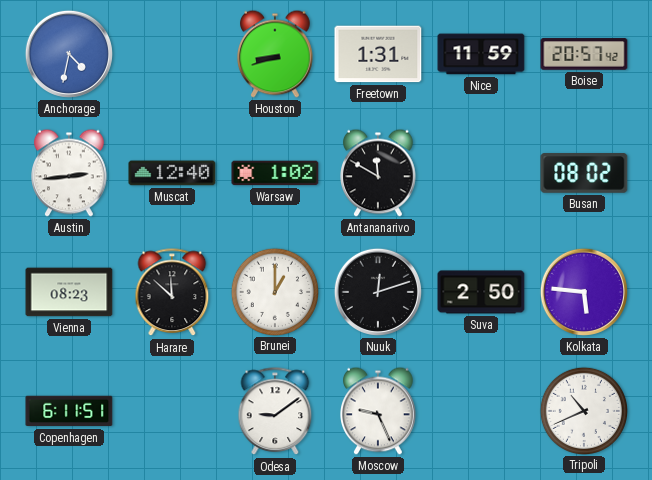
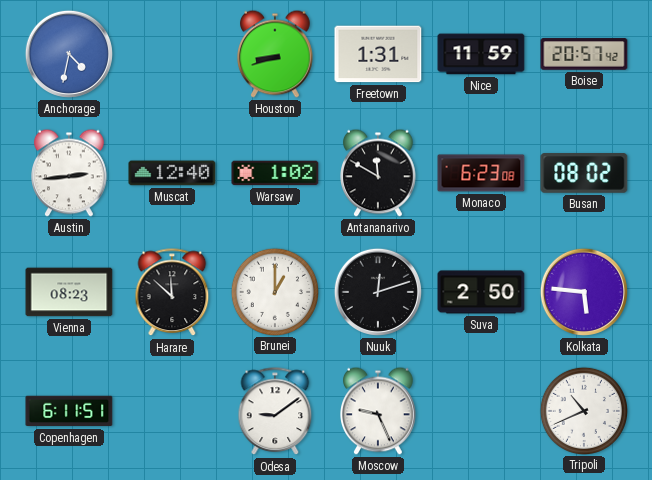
Monaco: none -> 6:23 (481, 173)
